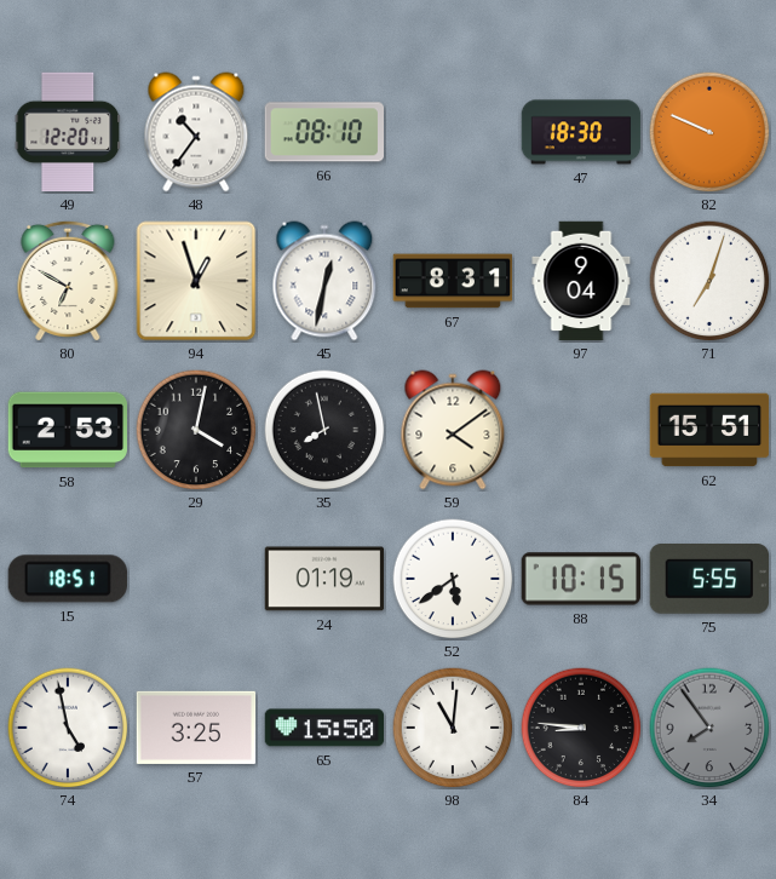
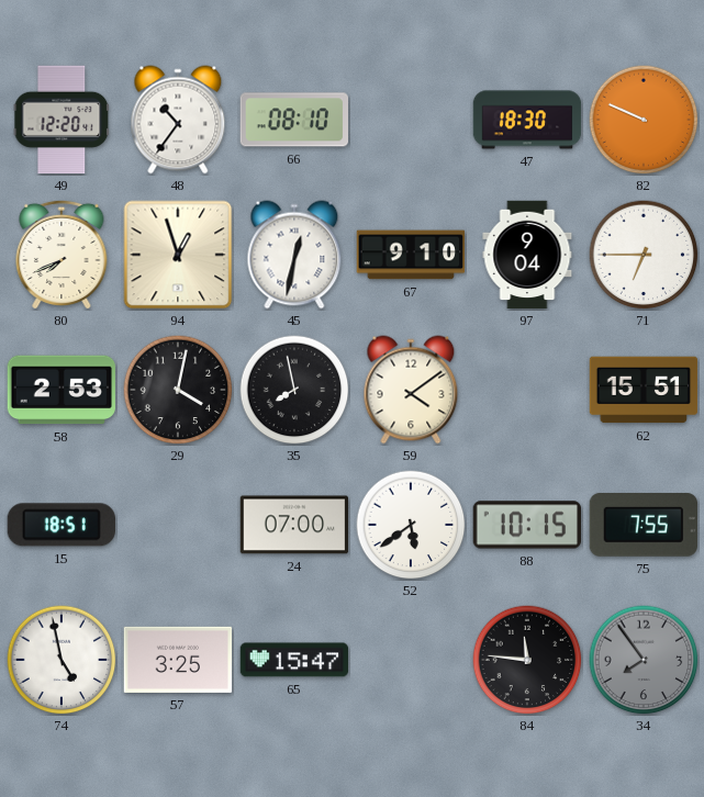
80: 6:50 -> 7:41 (62, 254)
67: 8:31 -> 9:10 (411, 255)
71: 7:03 -> 6:45 (644, 255)
24: 01:19 -> 07:00 (294, 525)
75: 5:55 -> 7:55 (642, 526)
65: 15:50 -> 15:47 (294, 660)
98: 11:01 -> none (453, 728)
84: 8:46 -> 11:46 (527, 660)
